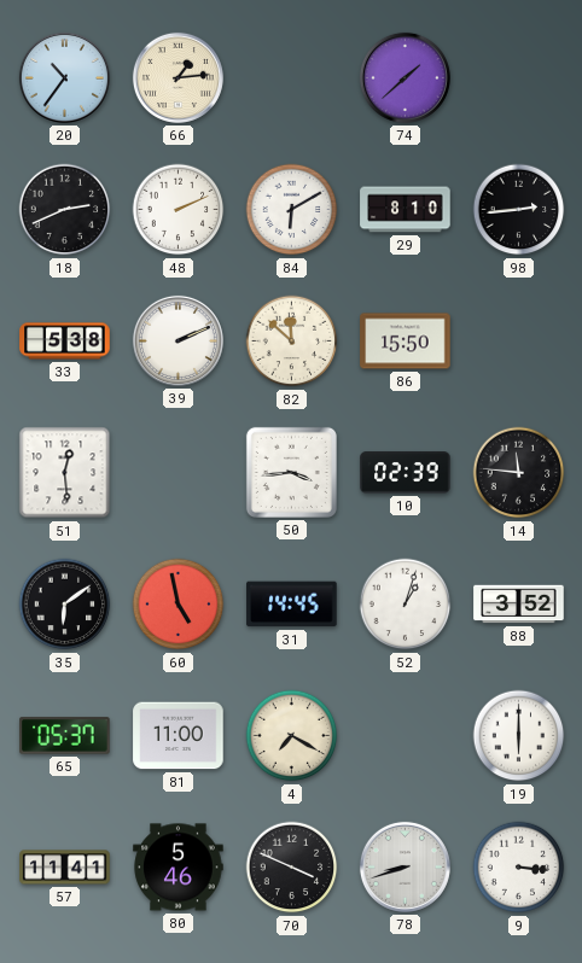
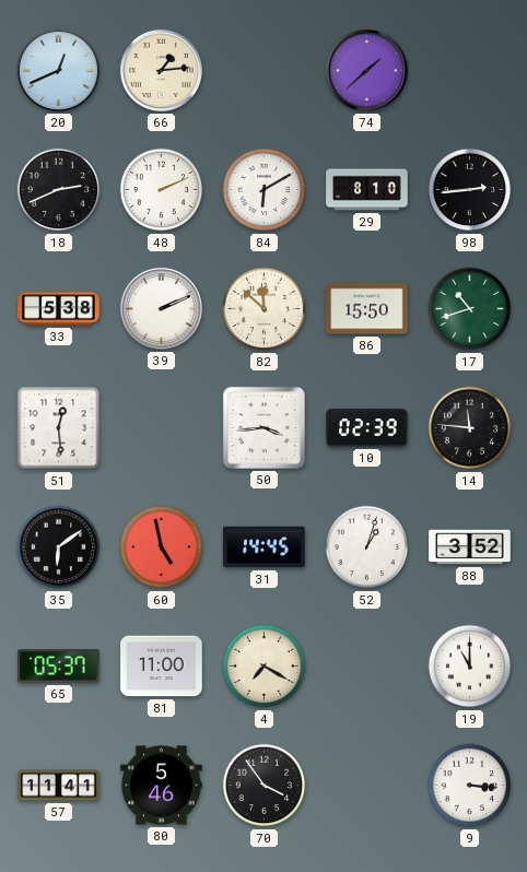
20: 10:36 -> 12:41 (58, 70)
17: none -> 10:42 (470, 309)
19: 6:00 -> 11:00 (470, 667)
70: 3:49 -> 3:54 (265, 786)
78: 8:42 -> none (405, 866)
